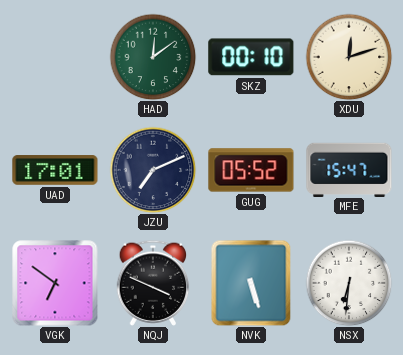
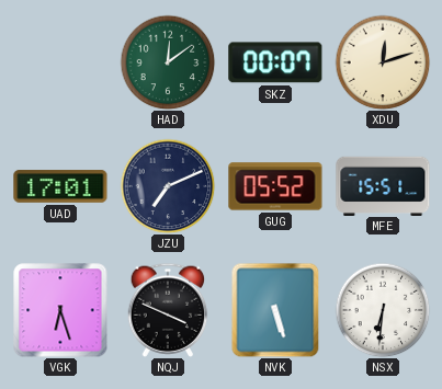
SKZ: 00:10 -> 00:07 (275, 62)
MFE: 15:47 -> 15:51 (383, 185)
VGK: 6:51 -> 6:27 (60, 310)
